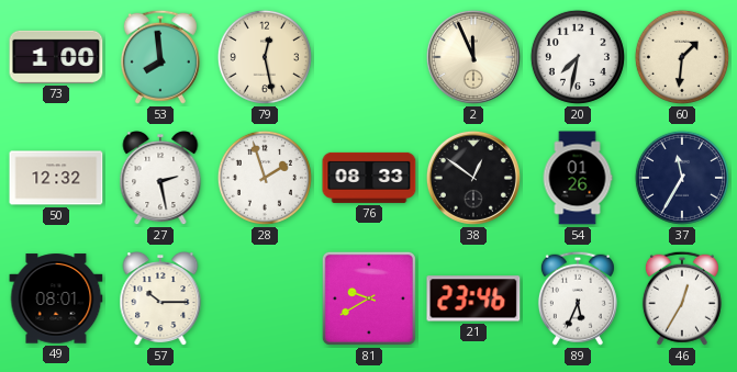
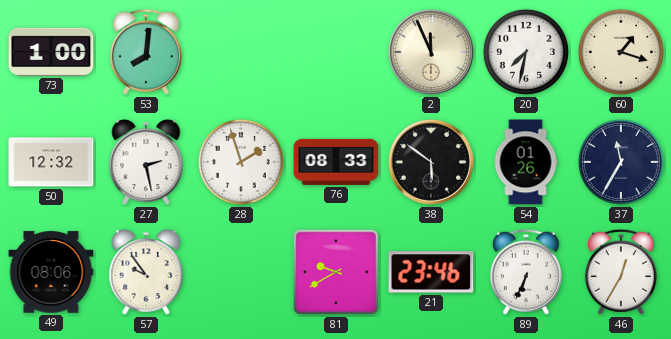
53: 7:59 -> 8:01 (146, 52)
79: 12:28 -> none (265, 57)
60: 1:31 -> 1:18 (621, 52)
38: 12:51 -> 5:51 (431, 162)
49: 08:01 -> 08:06 (51, 272)
57: 10:15 -> 9:54 (146, 273)
89: 5:34 -> 6:34 (526, 272)
